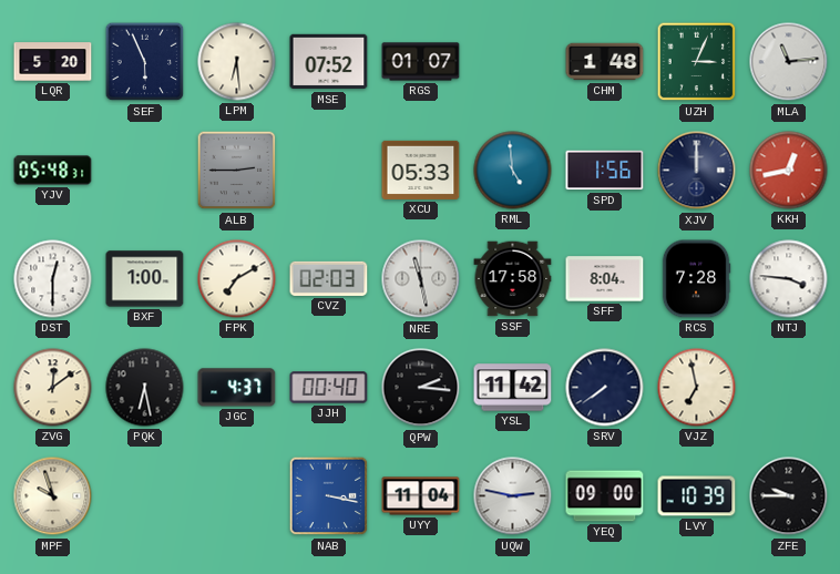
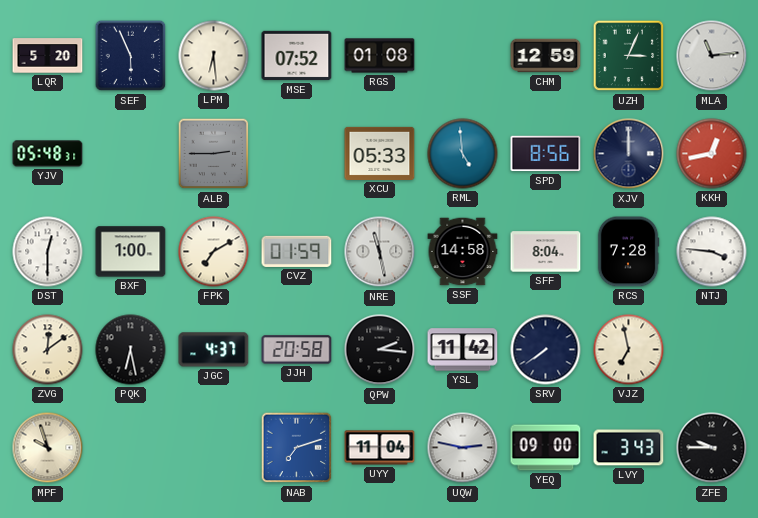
RGS: 01:07 -> 01:08 (380, 56)
CHM: 1:48 -> 12:59 (546, 56)
SPD: 1:56 -> 8:56 (546, 154)
CVZ: 02:03 -> 01:59 (297, 251)
SSF: 17:58 -> 14:58 (463, 252)
JJH: 00:40 -> 20:58 (297, 350)
NAB: 3:17 -> 7:12 (297, 448)
LVY: 10:39 -> 3:43 (629, 448)
